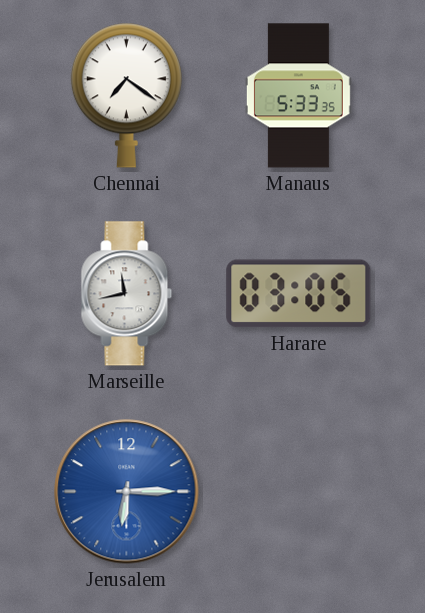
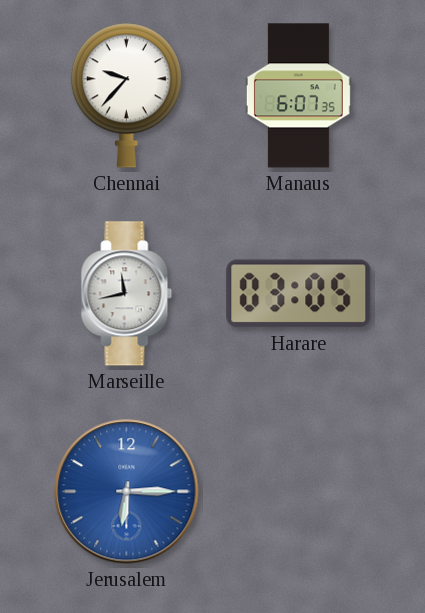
Chennai: 7:21 -> 9:37 (126, 95)
Manaus: 5:33 -> 6:07 (298, 96)
